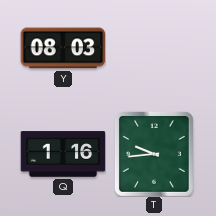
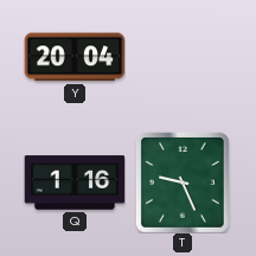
Y: 08:03 -> 20:04 (75, 57)
T: 9:44 -> 9:26 (183, 183)
